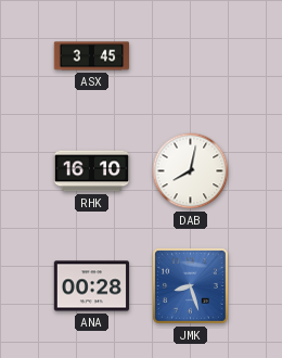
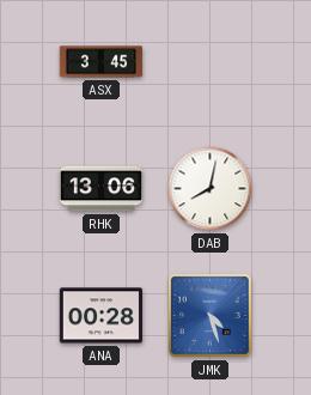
RHK: 16:10 -> 13:06 (102, 189)
JMK: 8:27 -> 4:27 (211, 316)
